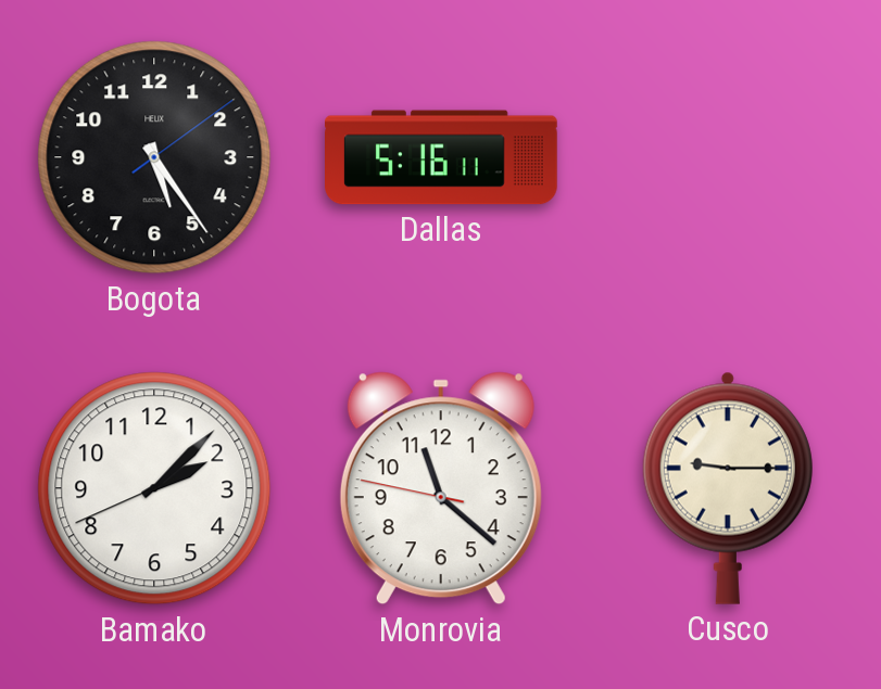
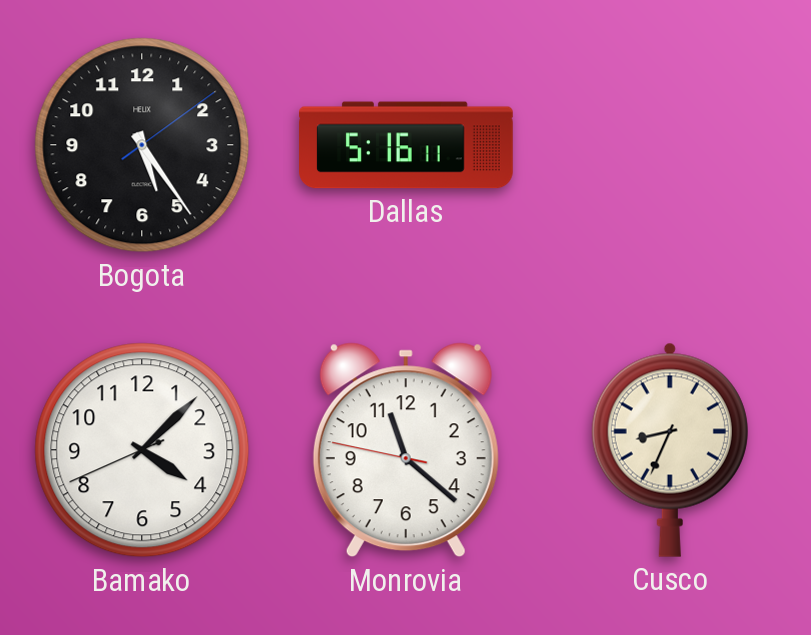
Bamako: 2:07 -> 4:07 (142, 450)
Cusco: 9:15 -> 8:34 (670, 450)
